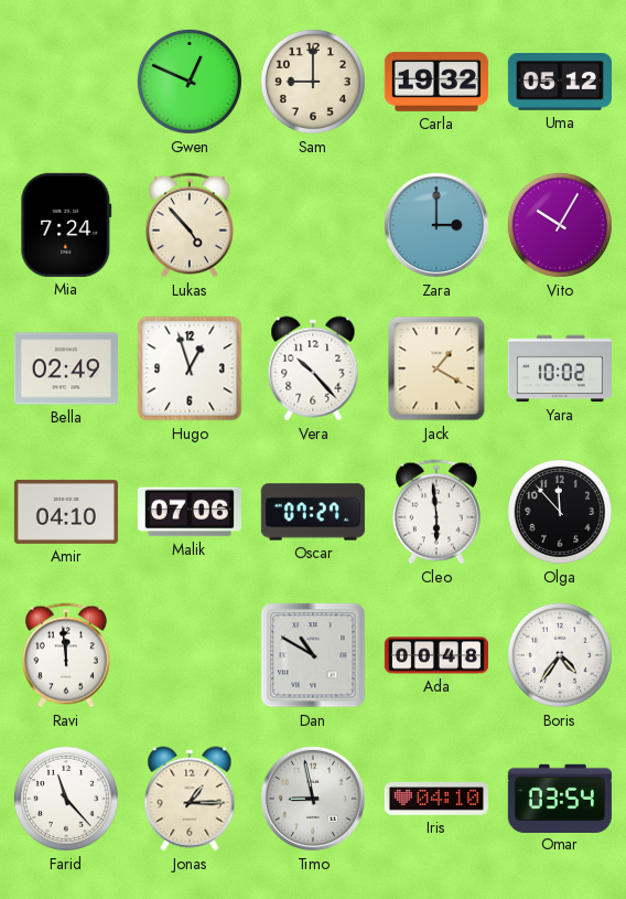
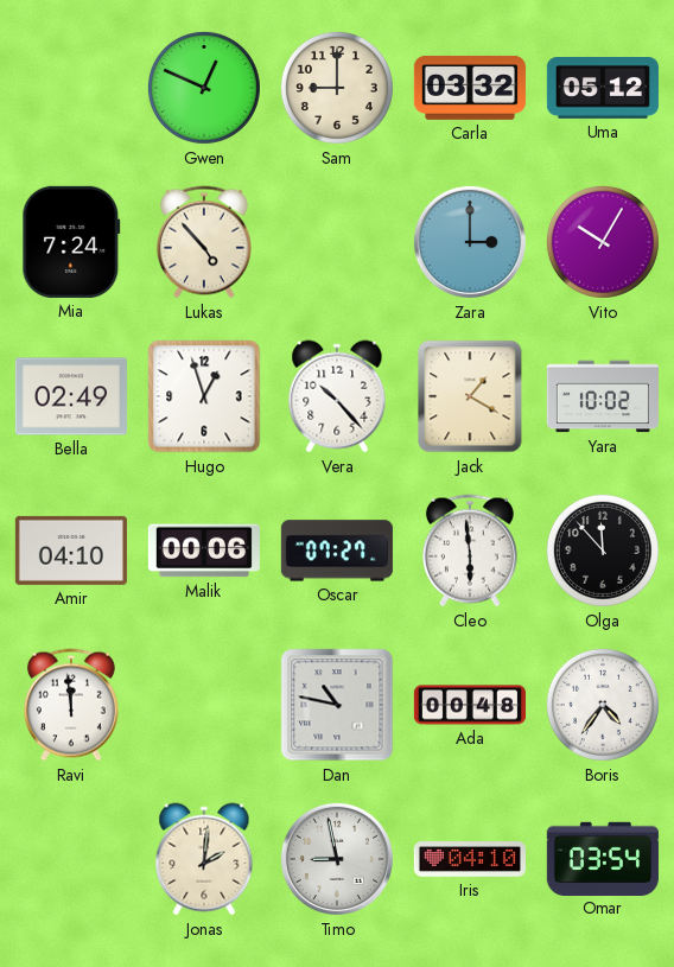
Carla: 19:32 -> 03:32 (470, 88)
Malik: 07:06 -> 00:06 (204, 551)
Dan: 10:50 -> 10:47 (337, 705)
Farid: 11:23 -> none (66, 799)
Jonas: 1:15 -> 2:01 (204, 859)
